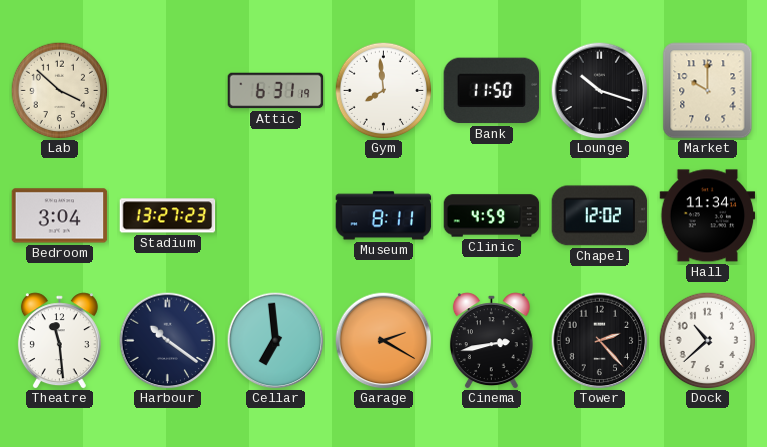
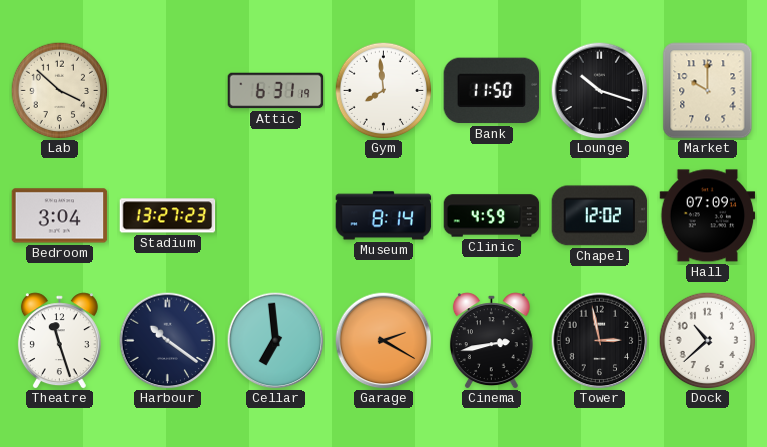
Museum: 8:11 -> 8:14 (384, 216)
Hall: 11:34 -> 07:09 (708, 216)
Theatre: 11:29 -> 11:27 (59, 341)
Tower: 2:23 -> 2:58 (600, 341)
